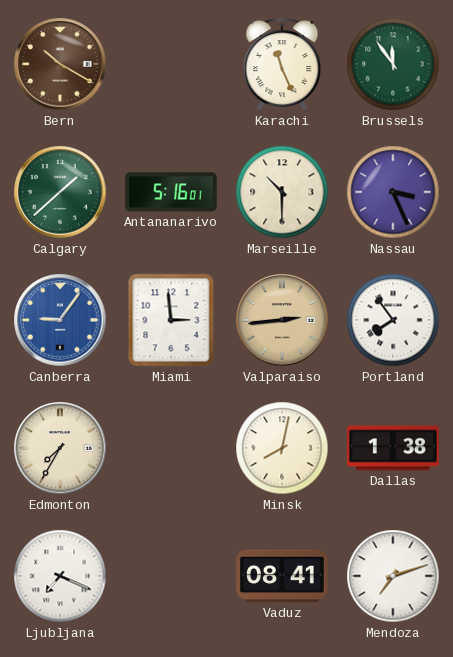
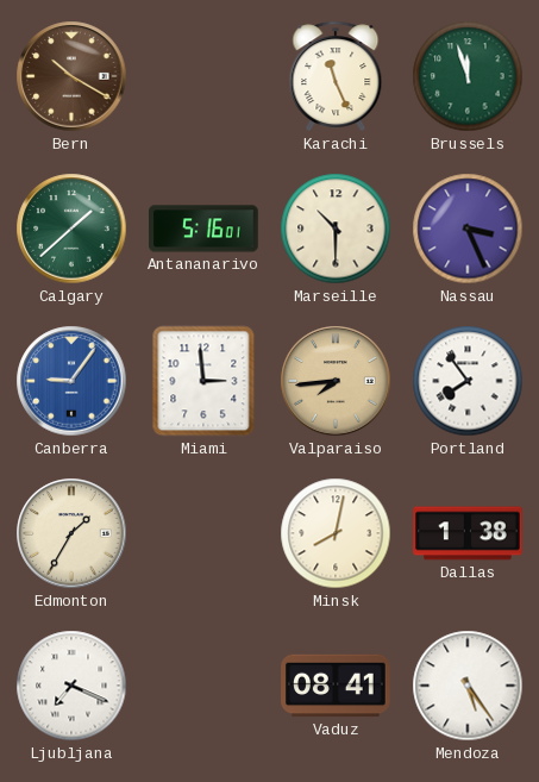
Brussels: 11:54 -> 11:57 (468, 76)
Valparaiso: 2:44 -> 7:44 (336, 381)
Edmonton: 7:35 -> 1:35 (71, 533)
Mendoza: 7:12 -> 5:24 (468, 686)
